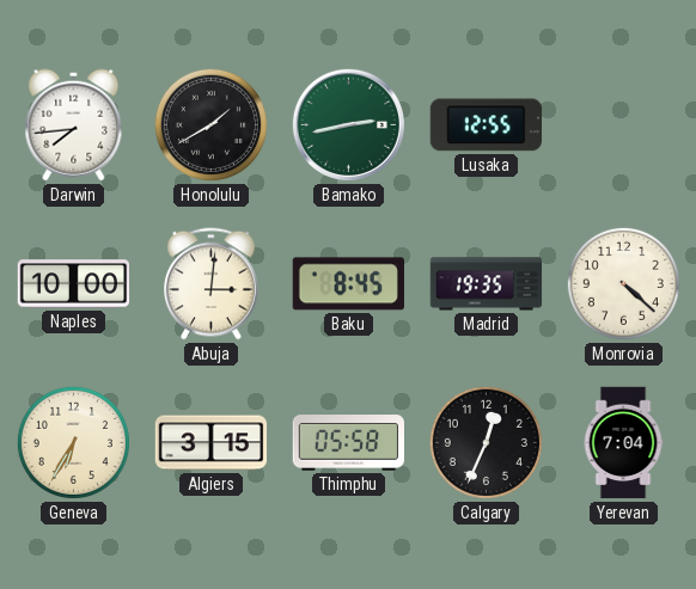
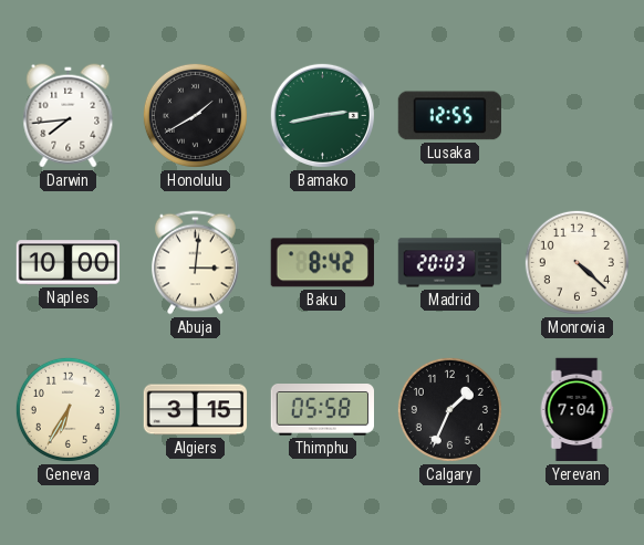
Baku: 8:45 -> 8:42 (322, 263)
Madrid: 19:35 -> 20:03 (450, 263)
Calgary: 12:34 -> 1:34 (449, 409)
